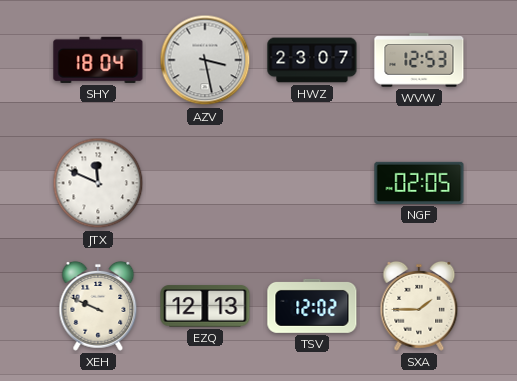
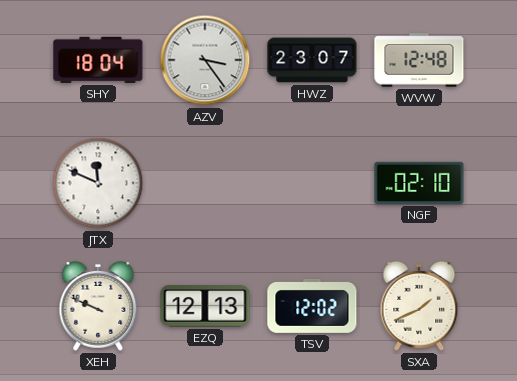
AZV: 3:28 -> 3:24 (205, 60)
WVW: 12:53 -> 12:48 (419, 60)
NGF: 02:05 -> 02:10 (419, 183)
SXA: 1:45 -> 1:41 (419, 306)
